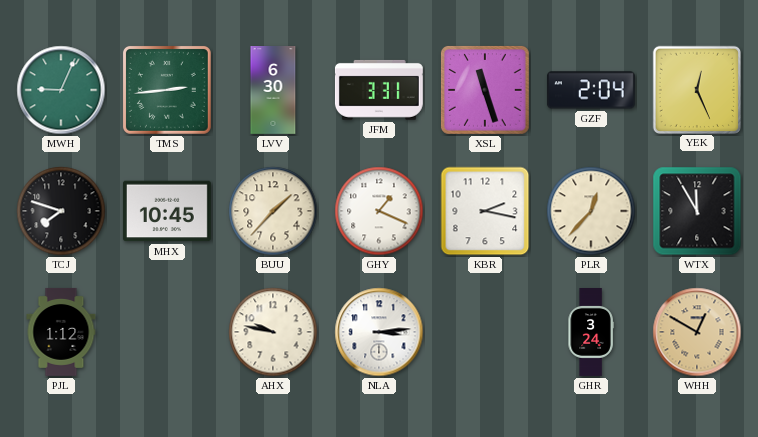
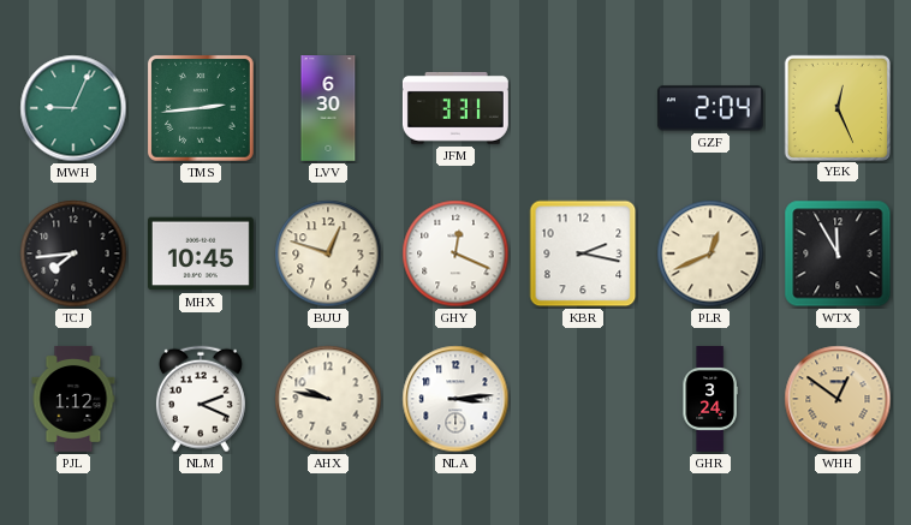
XSL: 11:27 -> none (485, 90)
TCJ: 7:48 -> 7:44 (73, 253)
BUU: 1:37 -> 12:48 (328, 253)
GHY: 1:19 -> 12:19 (455, 253)
PLR: 12:37 -> 12:41 (710, 253)
NLM: none -> 2:19 (201, 399)
WHH: 12:50 -> 12:51 (838, 399)
